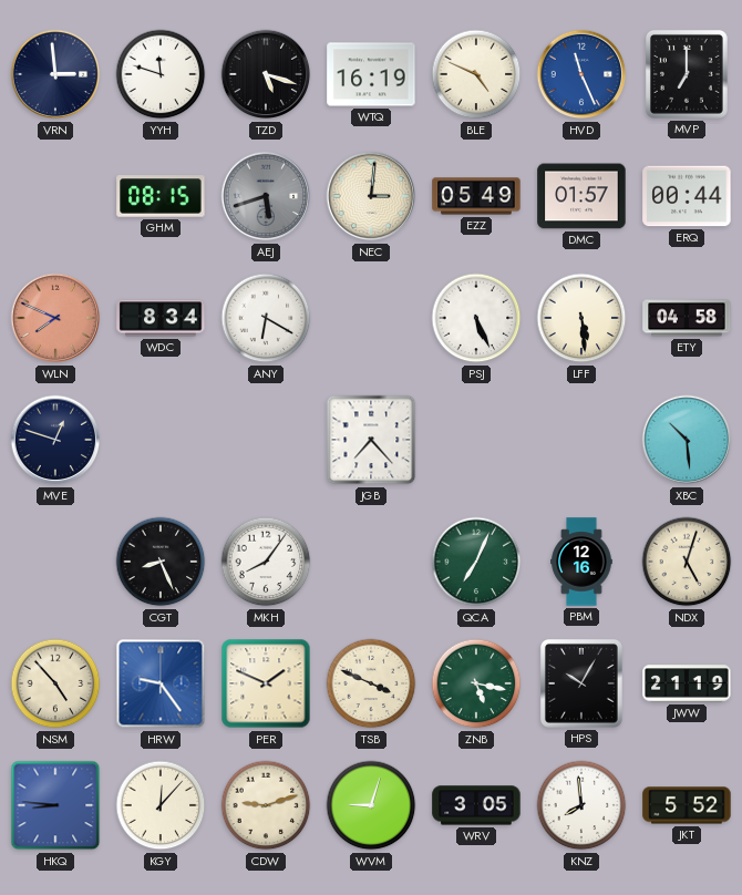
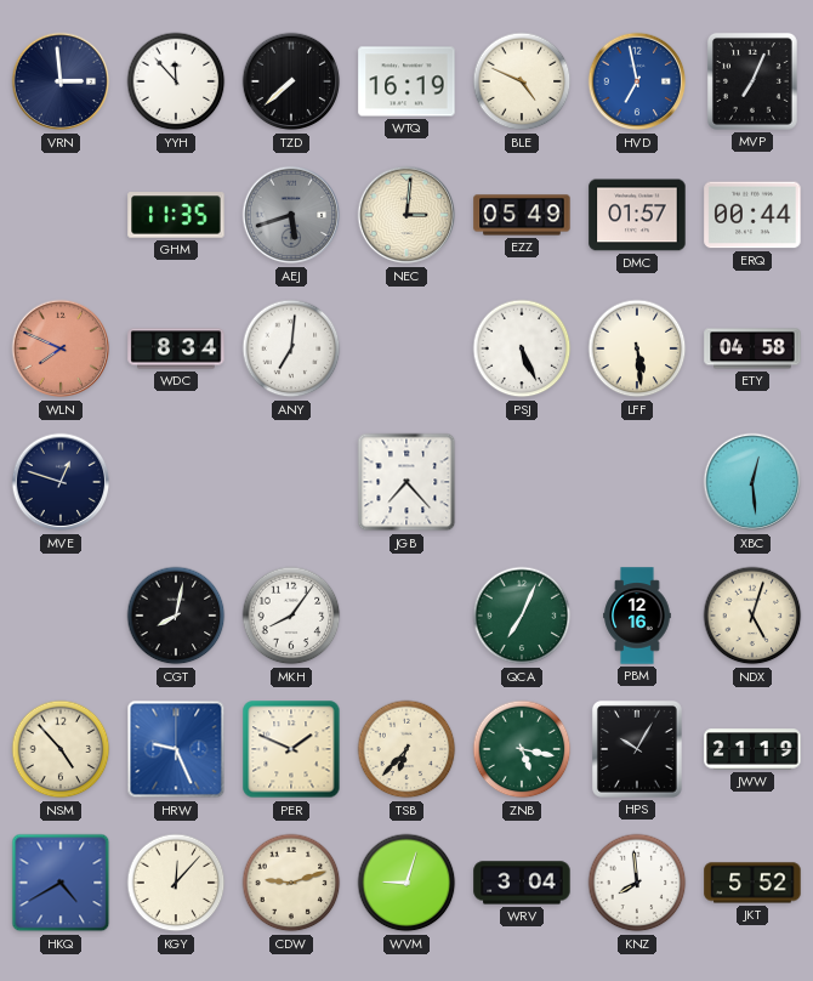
YYH: 11:48 -> 11:53 (176, 81)
TZD: 5:18 -> 7:38 (291, 81)
HVD: 11:26 -> 6:58 (637, 81)
MVP: 7:00 -> 7:04 (752, 81)
GHM: 08:15 -> 11:35 (176, 215)
ANY: 6:20 -> 7:01 (291, 348)
XBC: 10:29 -> 12:29 (752, 482)
CGT: 8:26 -> 8:02 (176, 616)
HRW: 9:24 -> 9:26 (176, 749)
TSB: 3:49 -> 6:37 (406, 749)
HKQ: 8:46 -> 4:40 (61, 883)
WRV: 3:05 -> 3:04 (522, 883)
